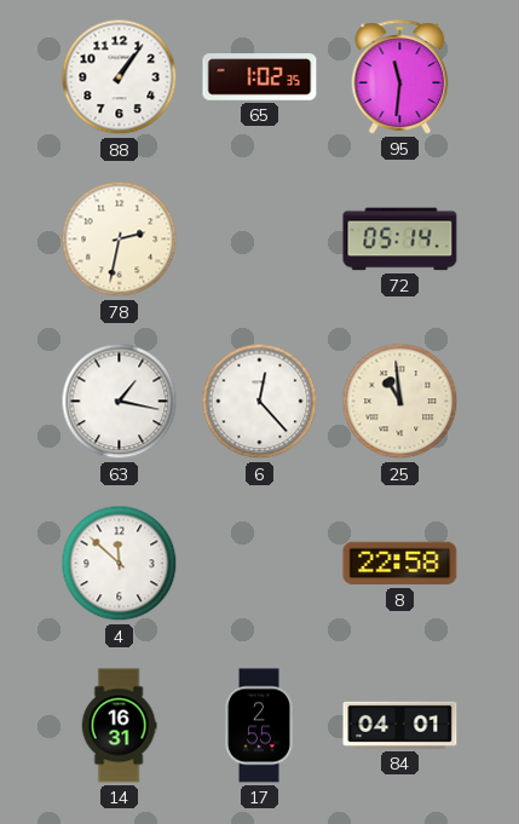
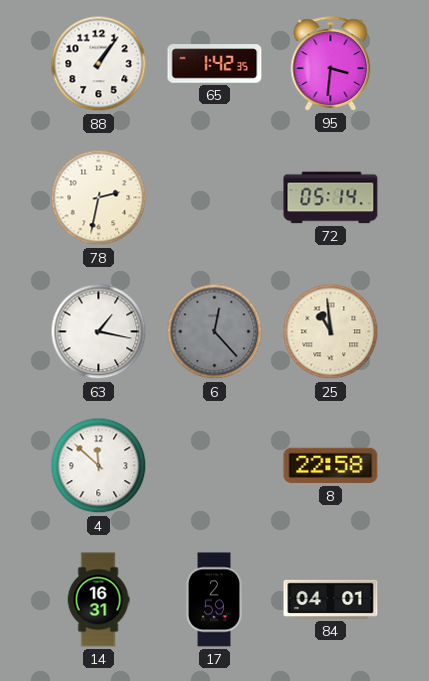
65: 1:02 -> 1:42 (215, 64)
95: 11:31 -> 3:31 (331, 64)
6 dial: white -> grey (215, 332)
17: 2:55 -> 2:59 (214, 600)
